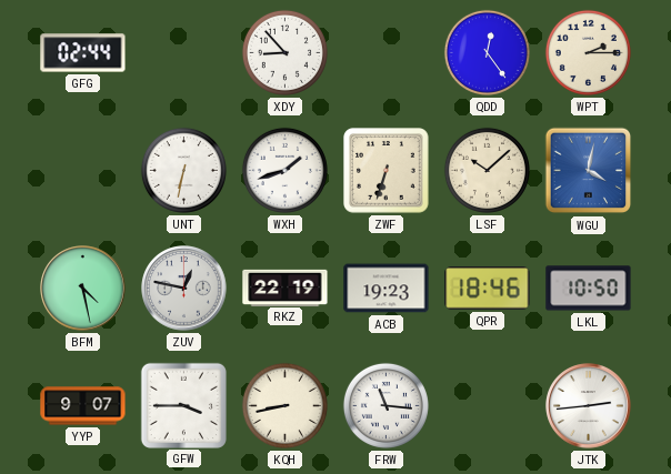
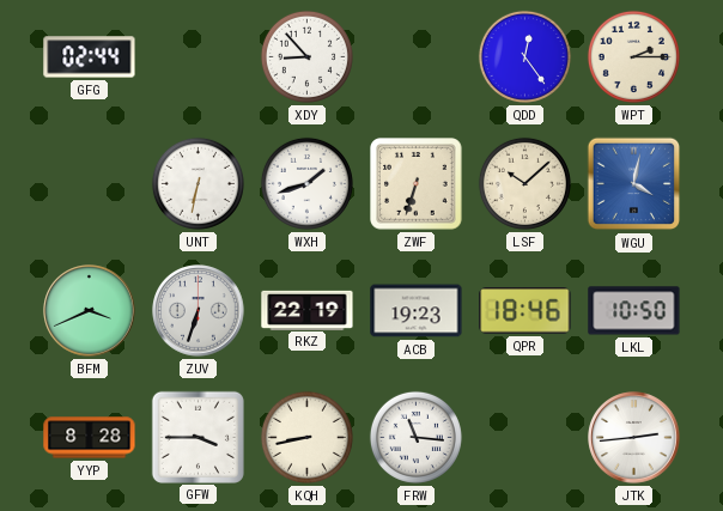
BFM: 4:28 -> 3:41 (90, 311)
ZUV: 12:47 -> 6:33 (199, 311)
YYP: 9:07 -> 8:28 (90, 438)
